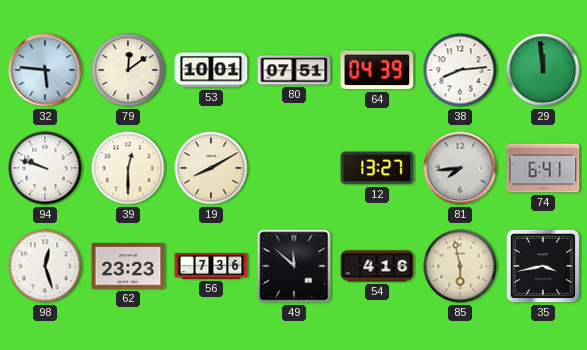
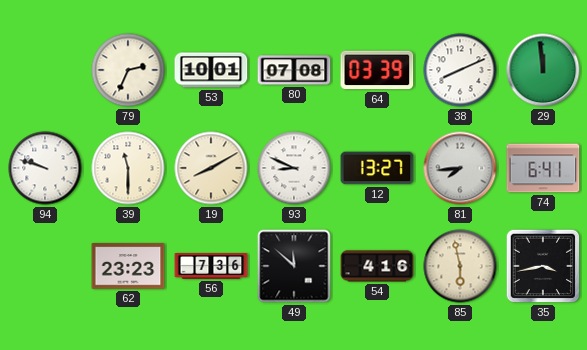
32: 5:46 -> none (45, 70)
79: 12:09 -> 2:34 (128, 70)
80: 07:51 -> 07:08 (294, 70)
64: 04:39 -> 03:39 (377, 70)
38: 8:14 -> 8:11 (460, 70)
39: 12:30 -> 11:30 (128, 168)
93: none -> 8:49 (294, 168)
98: 12:27 -> none (45, 266)
